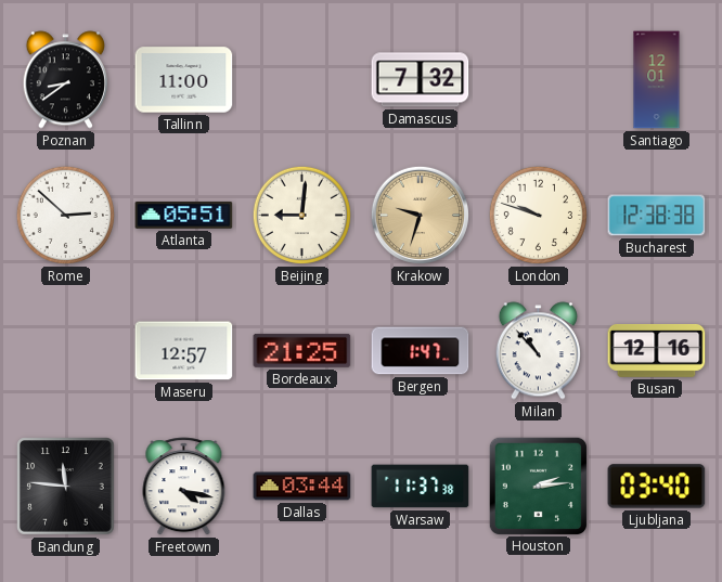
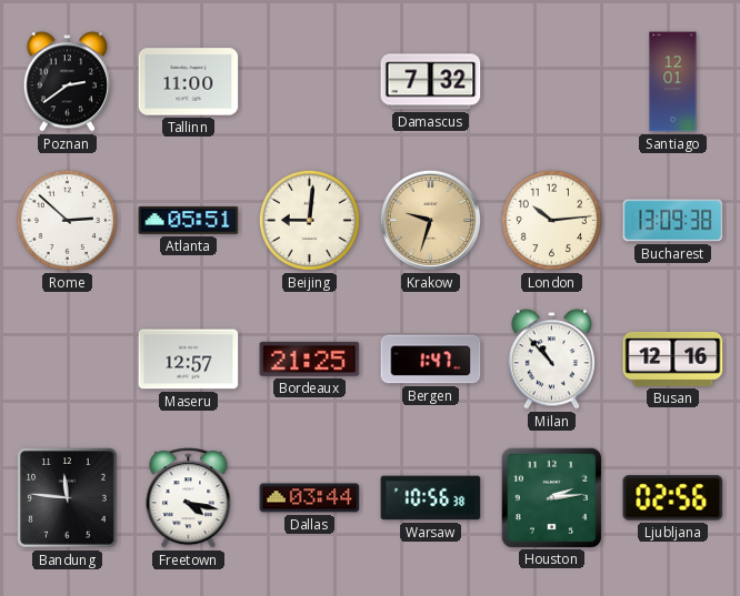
Poznan: 8:39 -> 2:39 (67, 82)
London: 9:48 -> 10:14 (551, 220)
Bucharest: 12:38 -> 13:09 (673, 221)
Warsaw: 11:37 -> 10:56 (431, 498)
Ljubljana: 03:40 -> 02:56 (673, 498)
